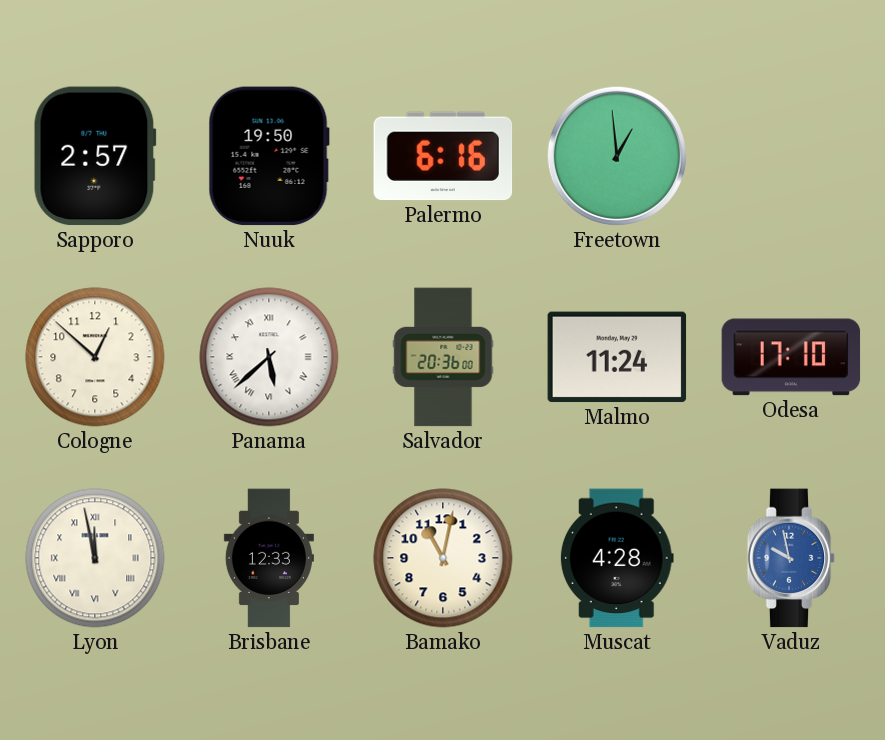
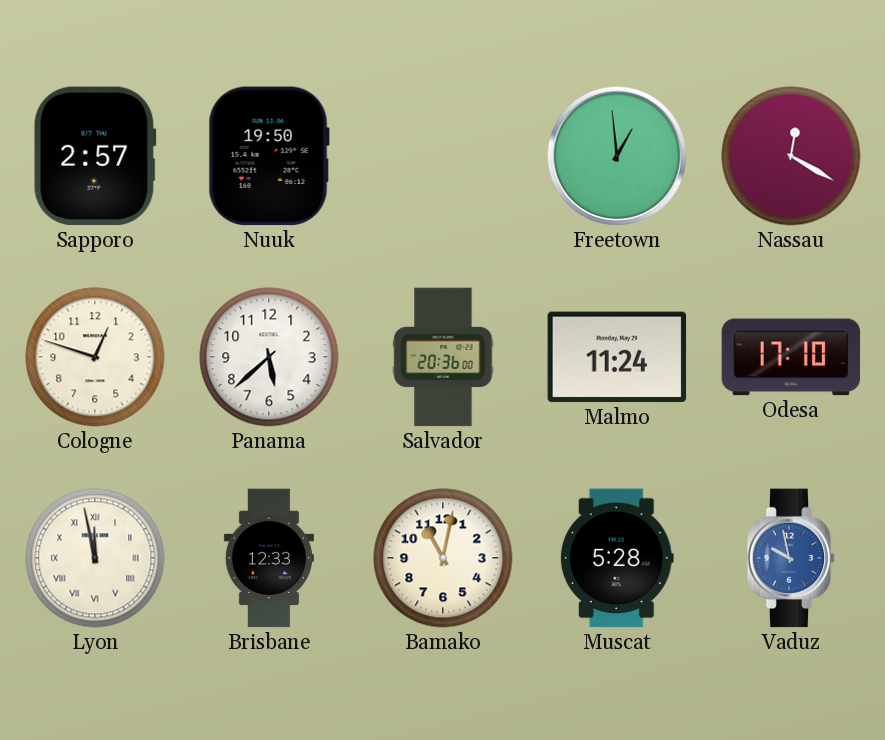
Palermo: 6:16 -> none (443, 156)
Nassau: none -> 12:20 (791, 156)
Cologne: 12:52 -> 12:48 (95, 357)
Panama numerals: Roman -> Arabic (269, 357)
Muscat: 4:28 -> 5:28 (617, 558)
